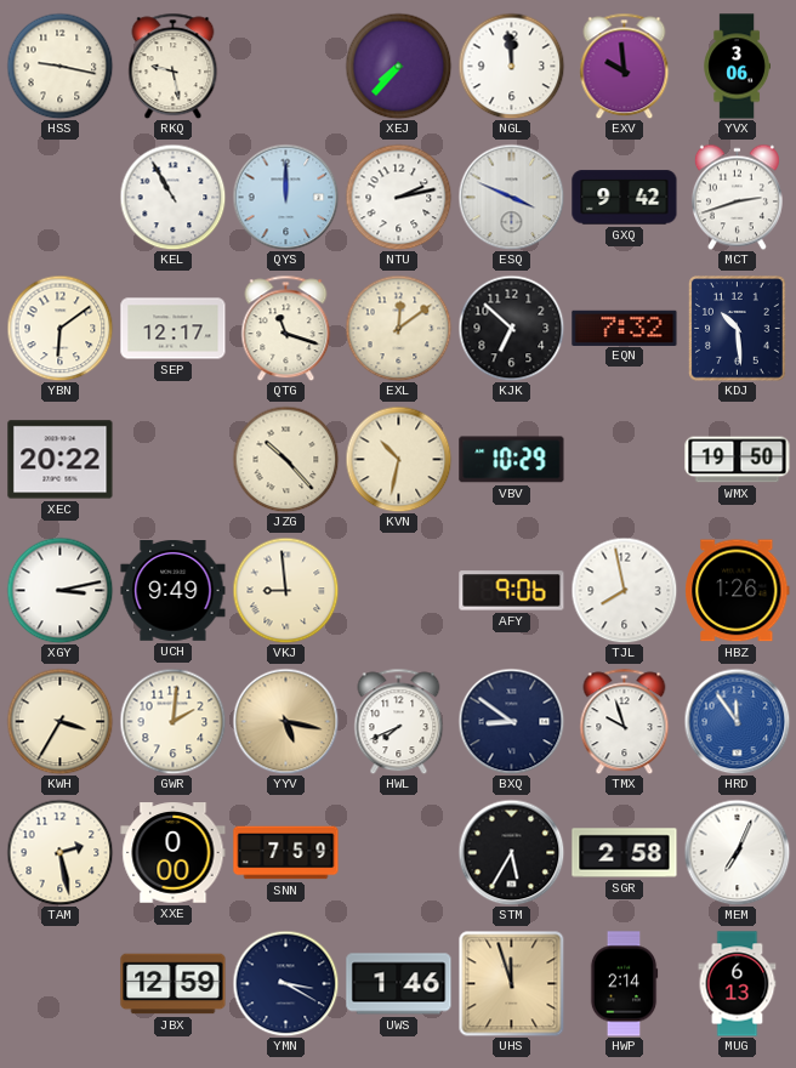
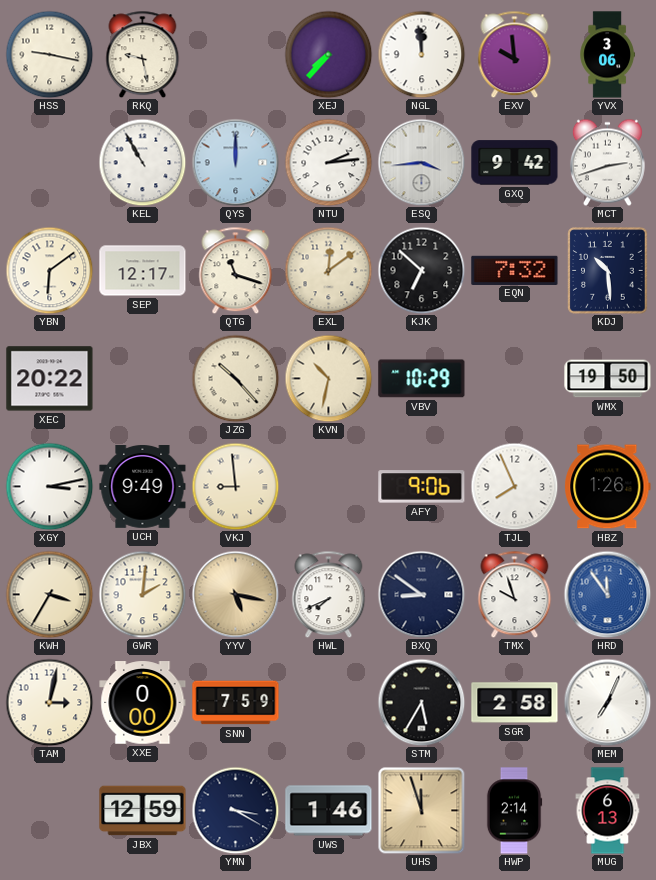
NTU: 2:13 -> 2:14 (328, 162)
ESQ: 3:49 -> 3:44 (421, 162)
TJL: 7:58 -> 7:56 (514, 486)
TAM: 2:28 -> 3:02 (49, 702)
